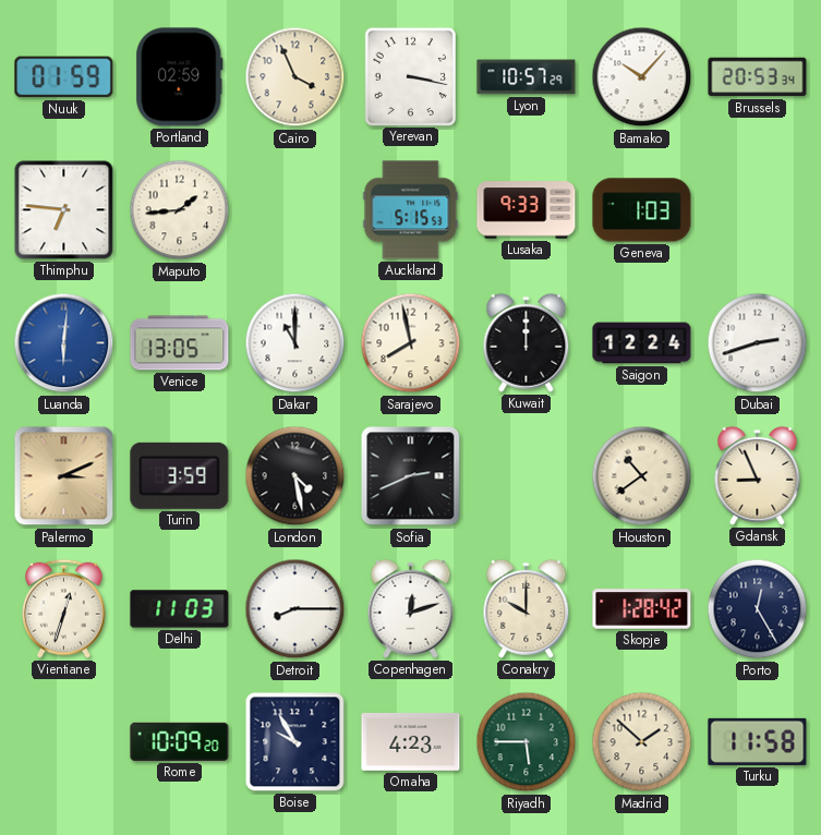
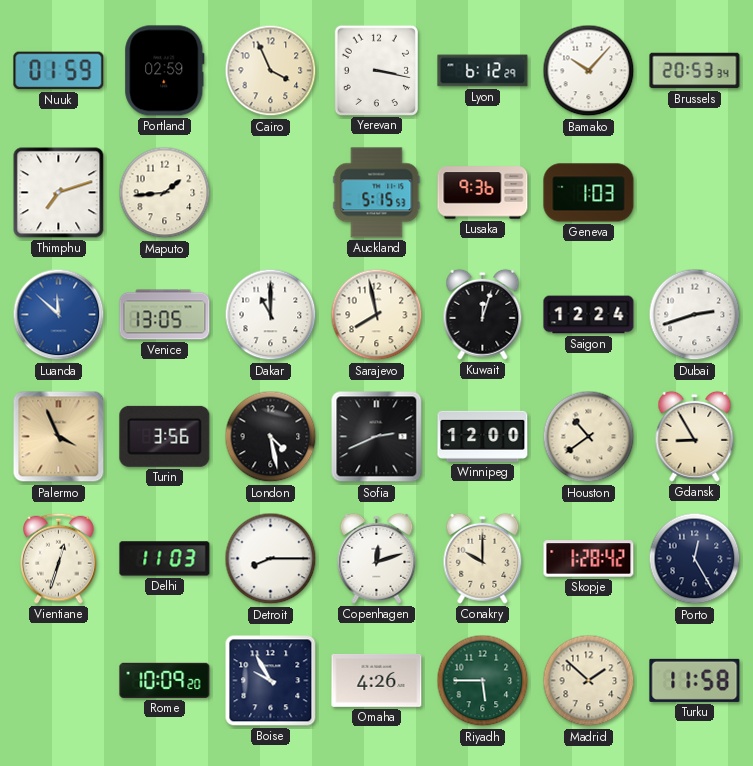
Lyon: 10:57 -> 6:12 (483, 71)
Thimphu: 6:46 -> 7:12 (59, 193)
Lusaka: 9:33 -> 9:36 (483, 193)
Luanda: 6:01 -> 11:52 (59, 315)
Kuwait: 12:00 -> 12:03 (483, 314)
Palermo: 3:11 -> 3:56 (59, 437)
Turin: 3:59 -> 3:56 (165, 436)
Winnipeg: none -> 12:00 (483, 436)
Gdansk: 8:56 -> 8:55 (695, 436)
Omaha: 4:23 -> 4:26 (377, 680)
